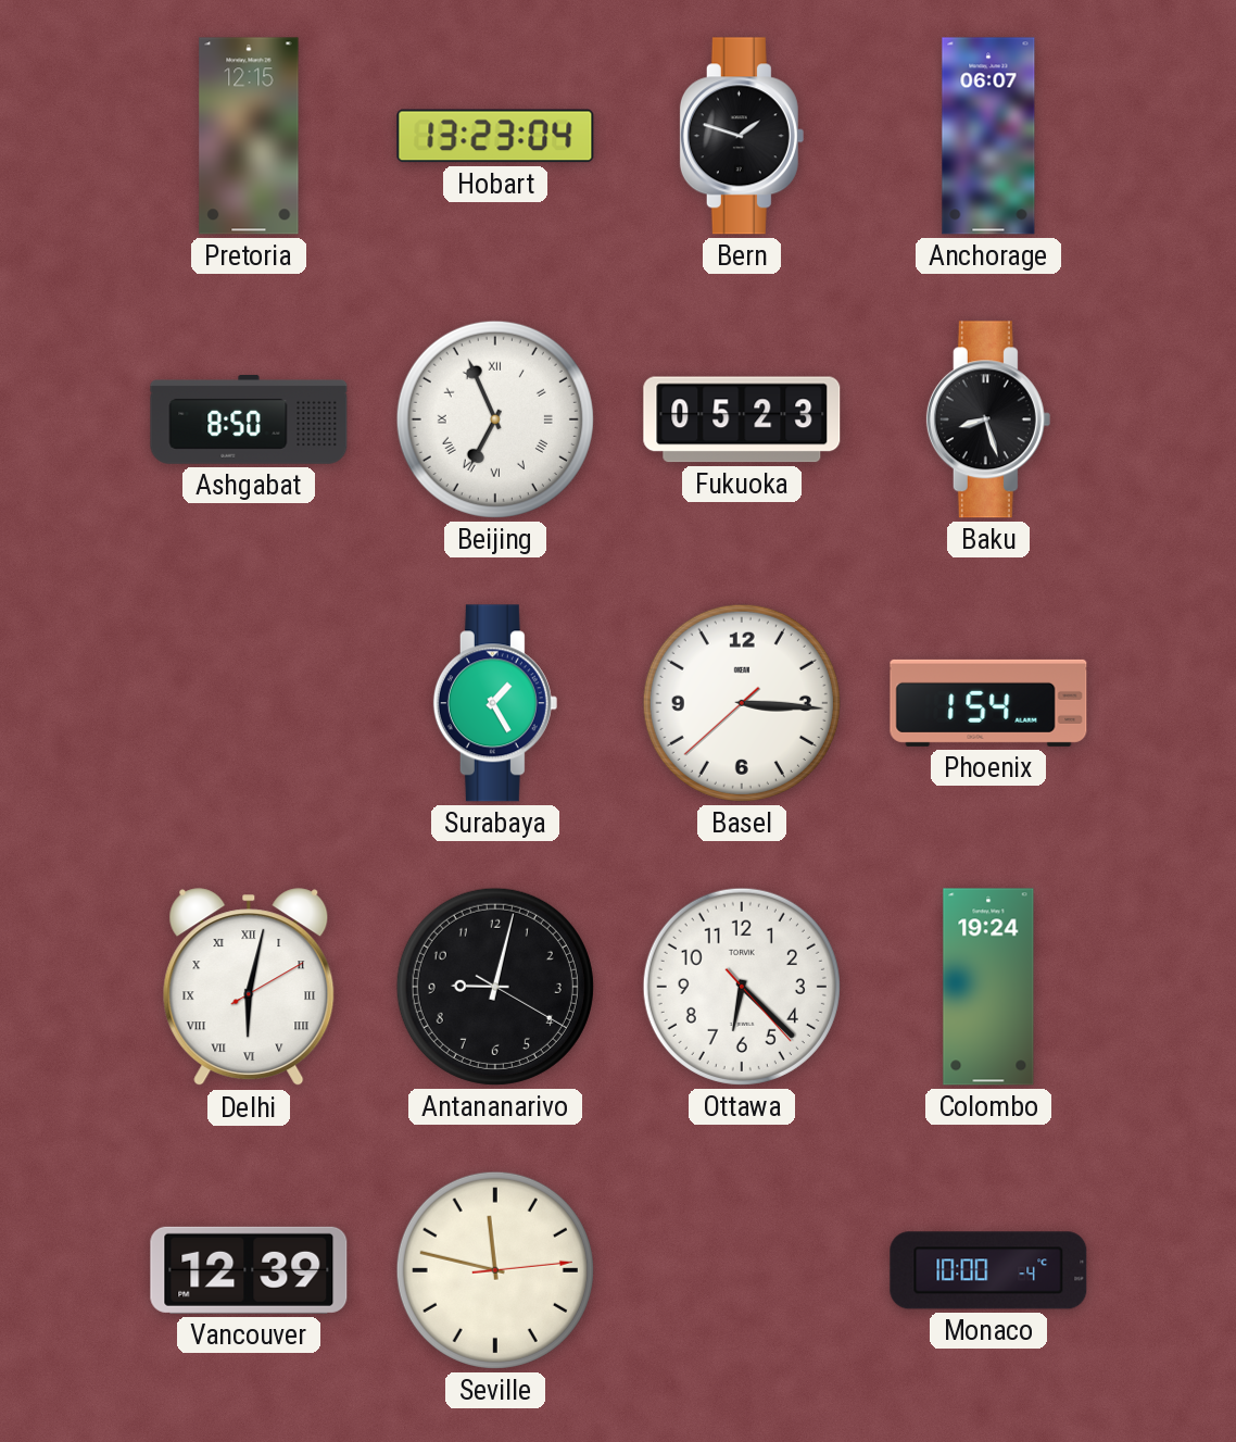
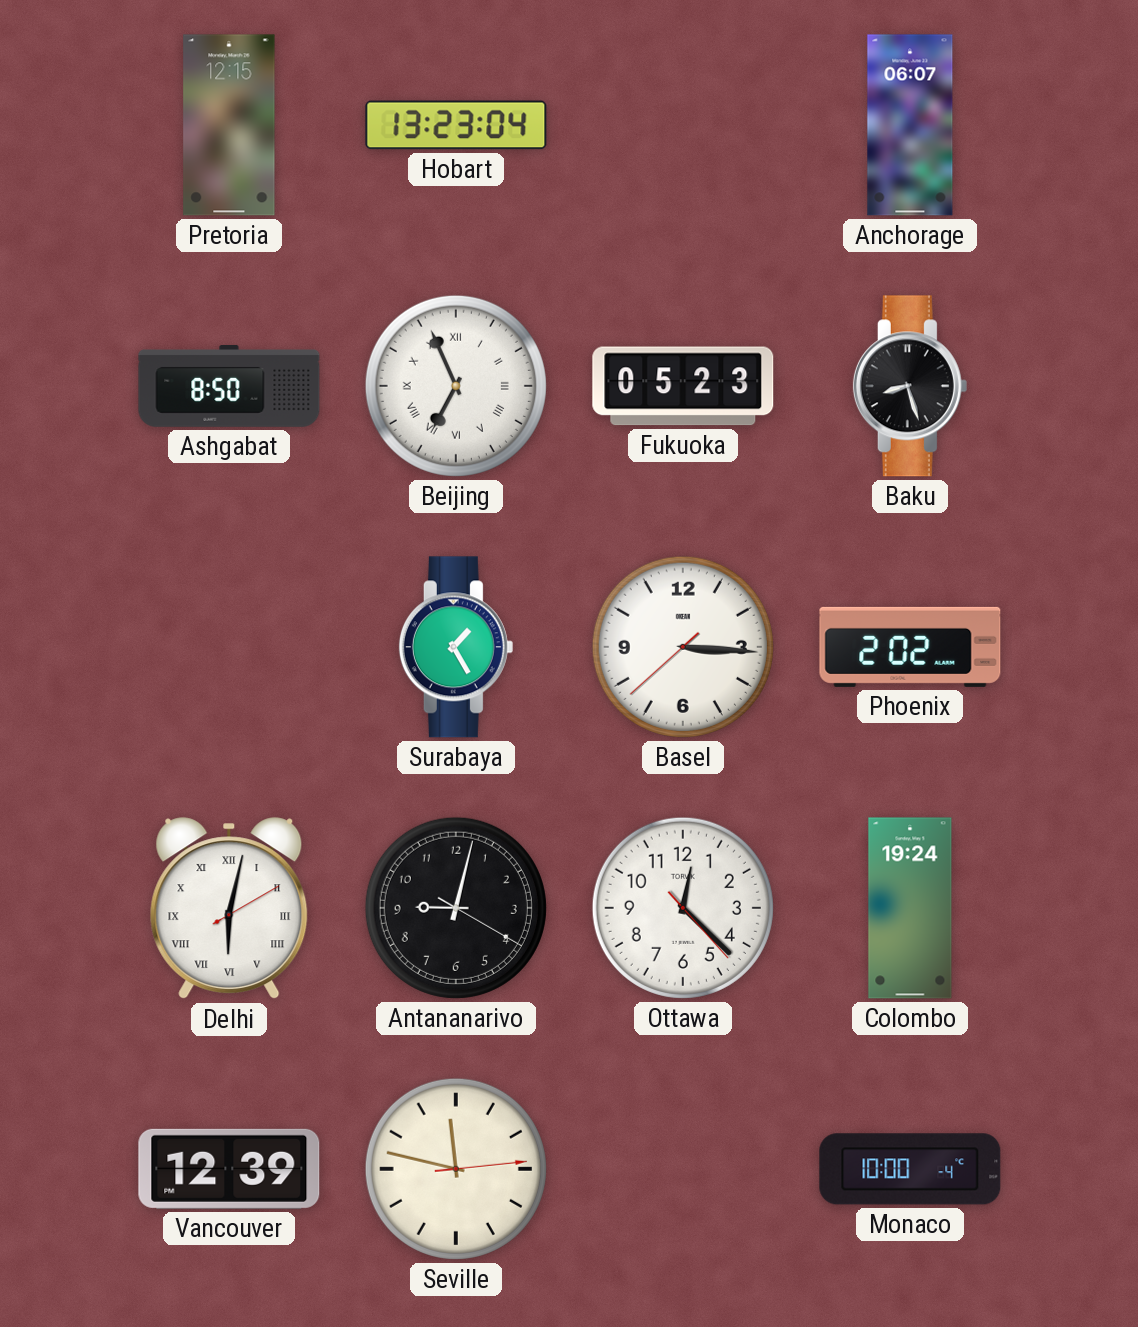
Bern: 1:48 -> none (742, 136)
Phoenix: 1:54 -> 2:02 (910, 647)
Ottawa: 6:22 -> 12:22 (683, 908)
